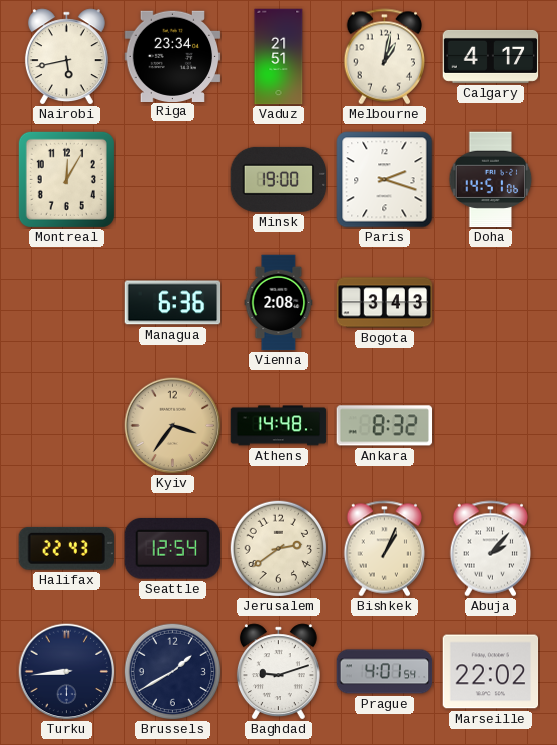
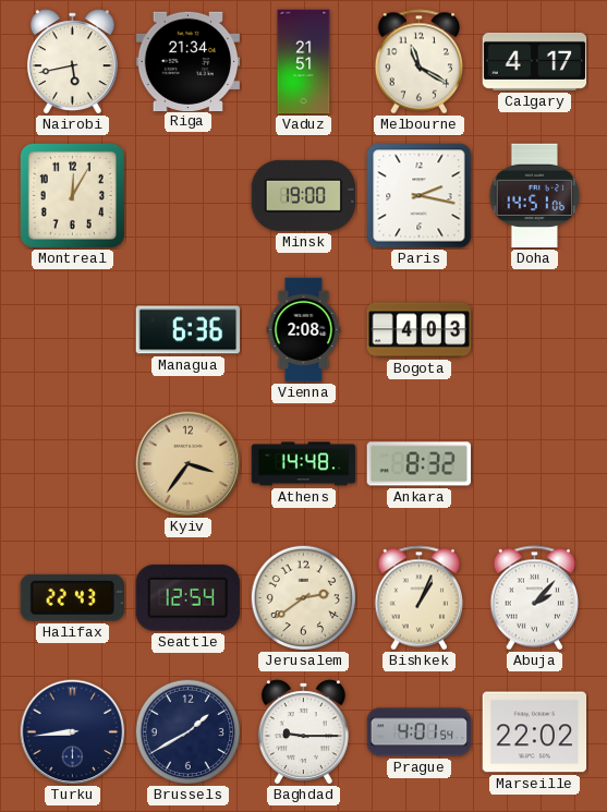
Riga: 23:34 -> 21:34 (189, 61)
Melbourne: 1:02 -> 11:20 (420, 62)
Paris: 2:18 -> 2:17 (420, 196)
Bogota: 3:43 -> 4:03 (420, 330)
Baghdad: 9:12 -> 9:15 (303, 732)
